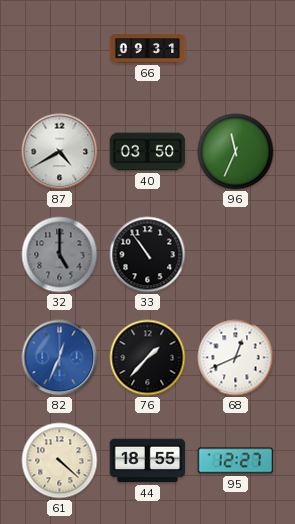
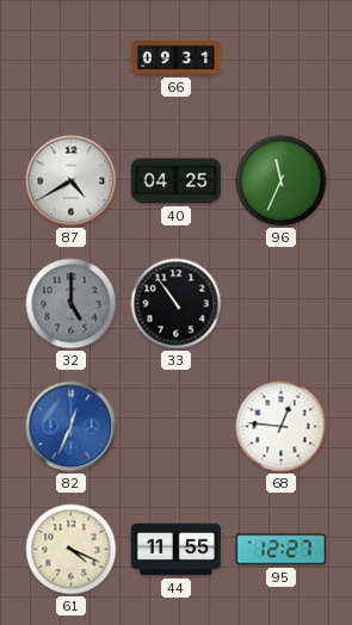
40: 03:50 -> 04:25 (177, 181)
76: 1:37 -> none (148, 358)
68: 12:41 -> 12:46 (282, 427)
61: 4:22 -> 4:19 (72, 550)
44: 18:55 -> 11:55 (177, 550)
